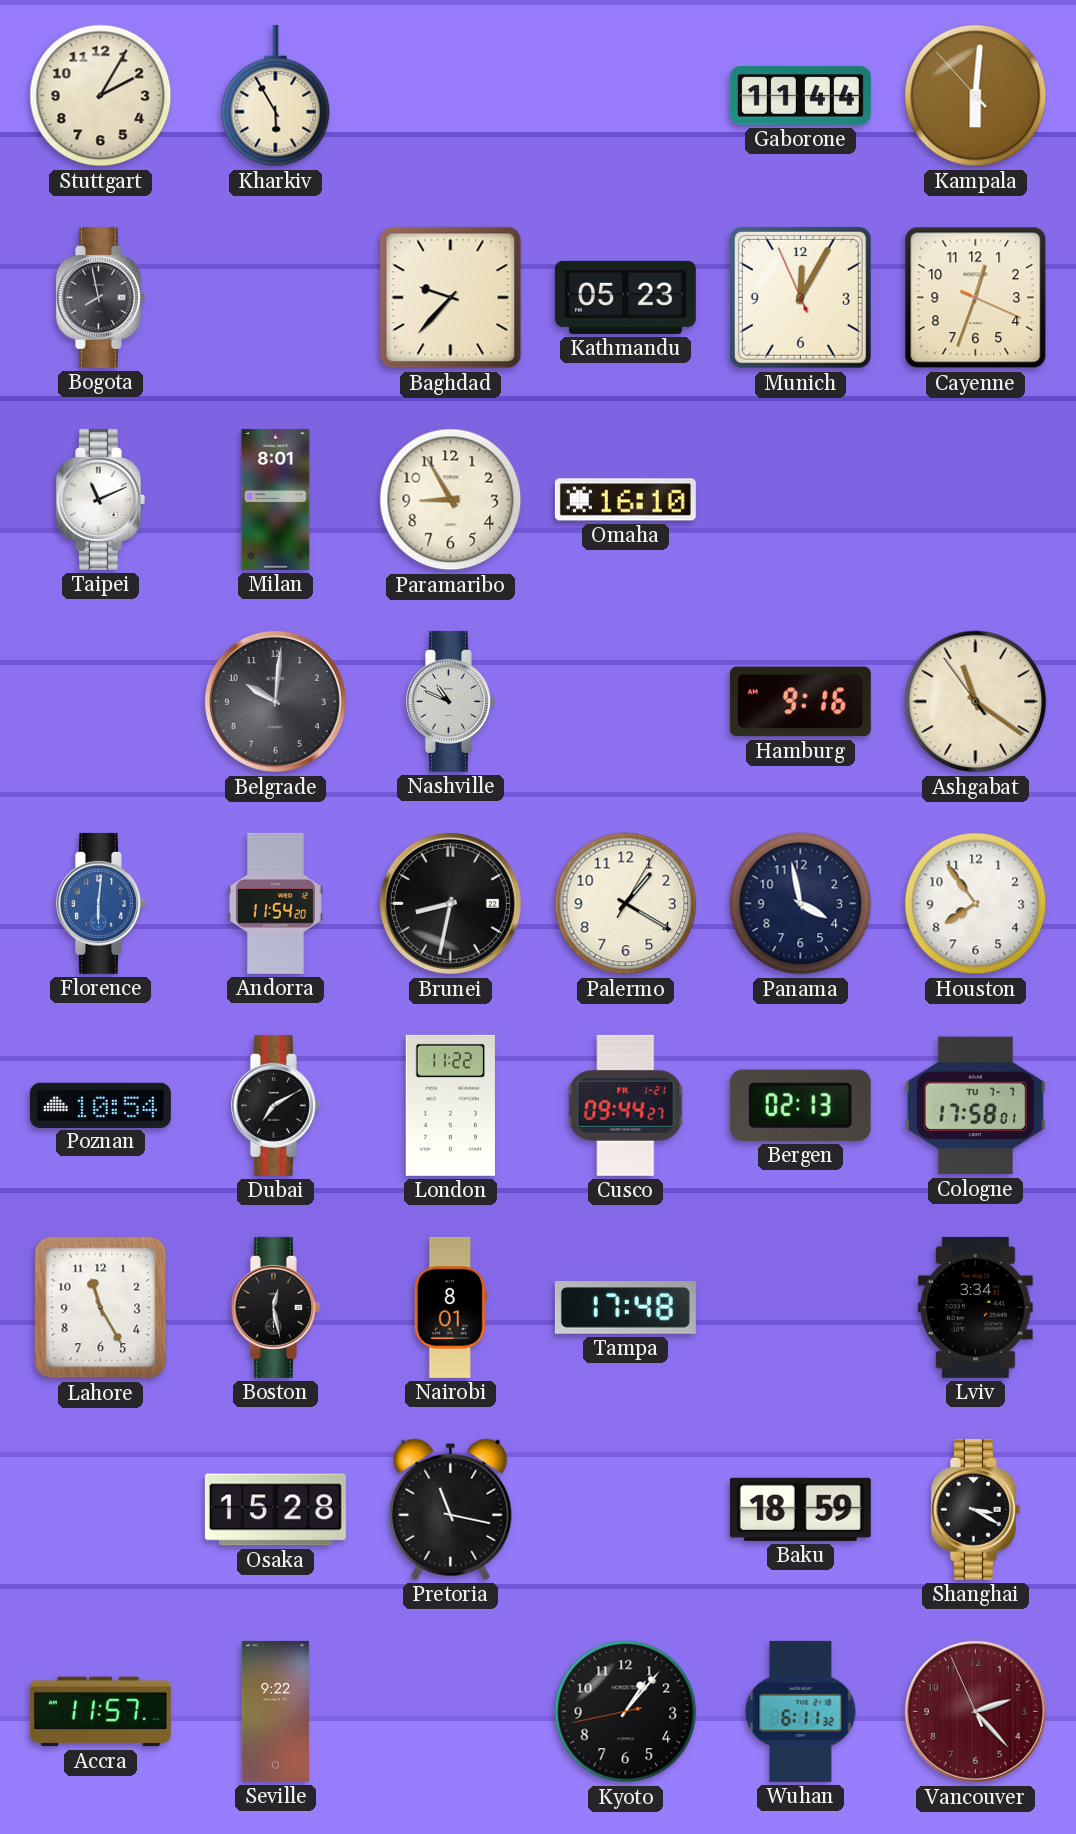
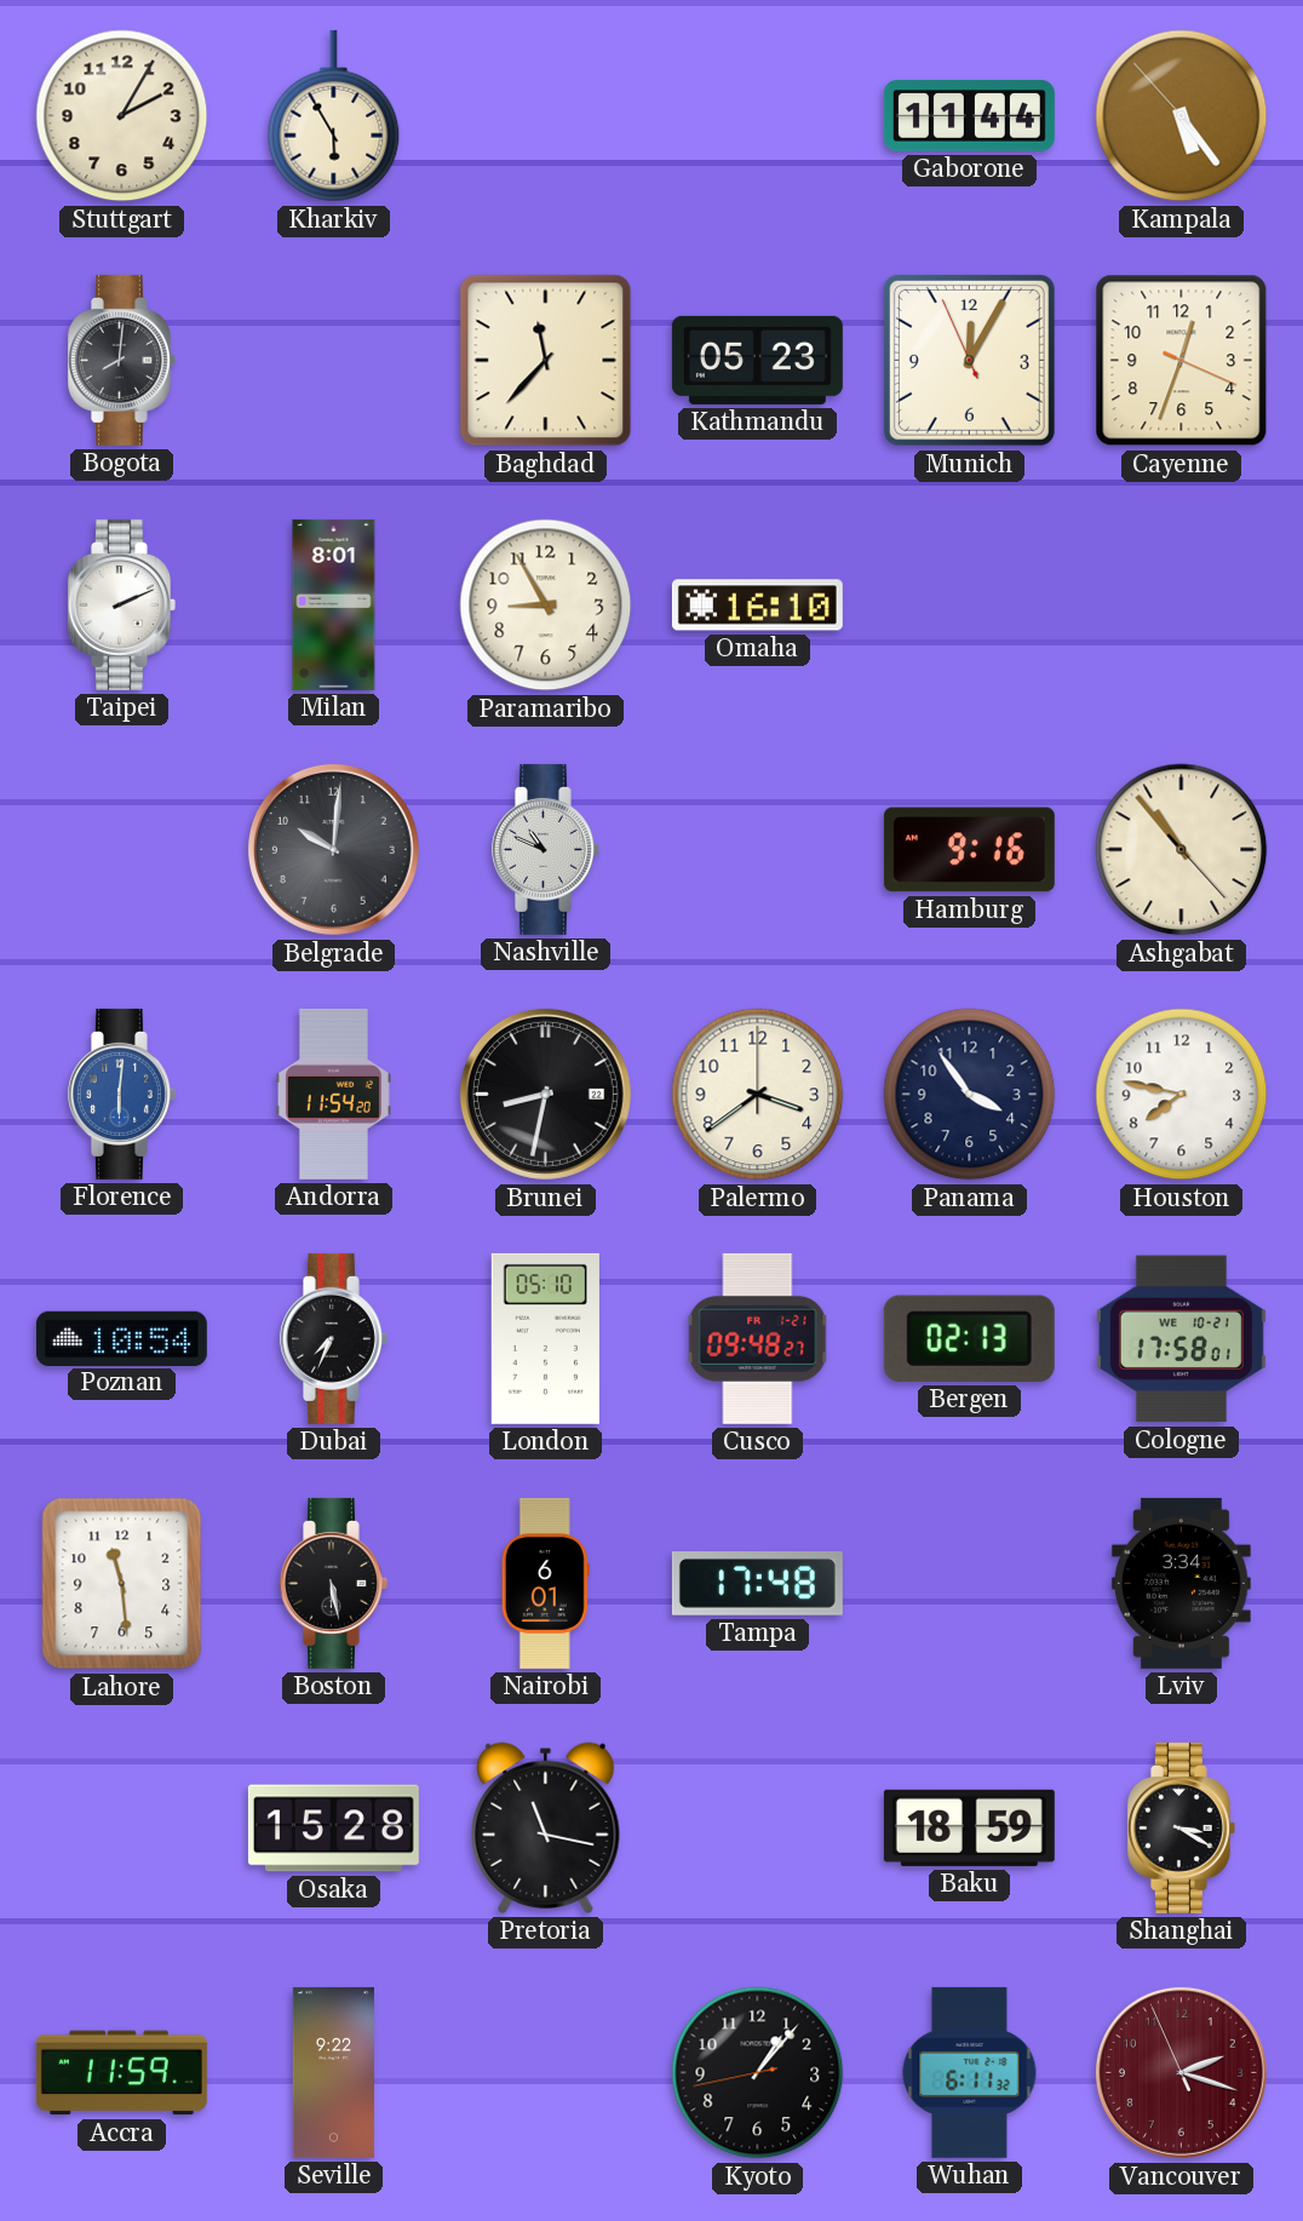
Kampala: 6:00 -> 5:23 (1182, 116)
Bogota: 7:58 -> 8:01 (121, 360)
Baghdad: 9:37 -> 11:37 (546, 361)
Taipei: 11:11 -> 2:11 (121, 604)
Ashgabat: 11:20 -> 10:53 (1182, 850)
Palermo: 1:20 -> 3:39 (758, 1095)
Panama: 3:58 -> 3:54 (970, 1095)
Houston: 7:54 -> 7:47 (1182, 1095)
Dubai: 7:10 -> 7:34 (333, 1338)
London: 11:22 -> 05:10 (545, 1338)
Cusco: 09:44 -> 09:48 (758, 1338)
Cologne date: TU 7-7 -> WE 10-21 (1181, 1339)
Lahore: 11:25 -> 11:29 (122, 1584)
Boston: 12:28 -> 5:28 (333, 1583)
Nairobi: 8:01 -> 6:01 (545, 1583)
Accra: 11:57 -> 11:59 (121, 2073)
Vancouver: 2:22 -> 2:17 (1181, 2072)
